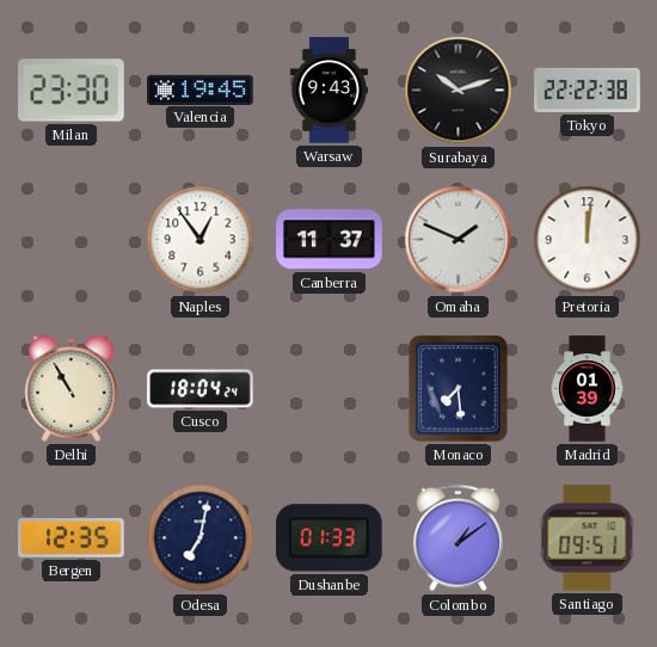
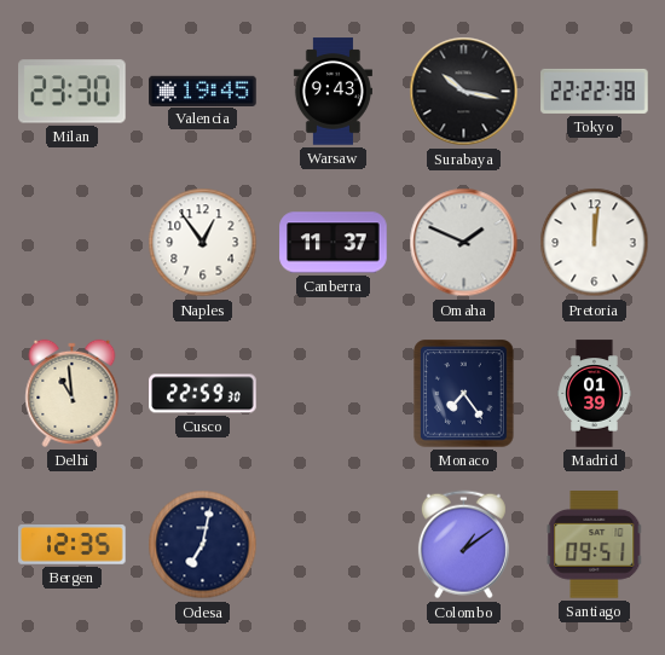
Surabaya: 10:12 -> 10:17 (464, 92)
Delhi: 10:55 -> 10:59 (73, 393)
Cusco: 18:04 -> 22:59 (203, 394)
Monaco: 7:29 -> 7:24 (464, 394)
Dushanbe: 01:33 -> none (330, 538)
